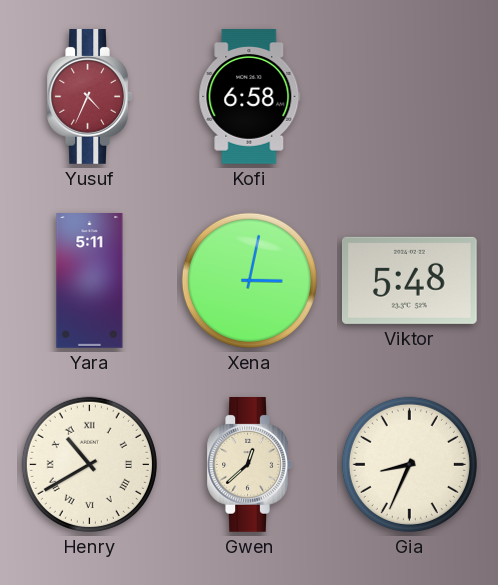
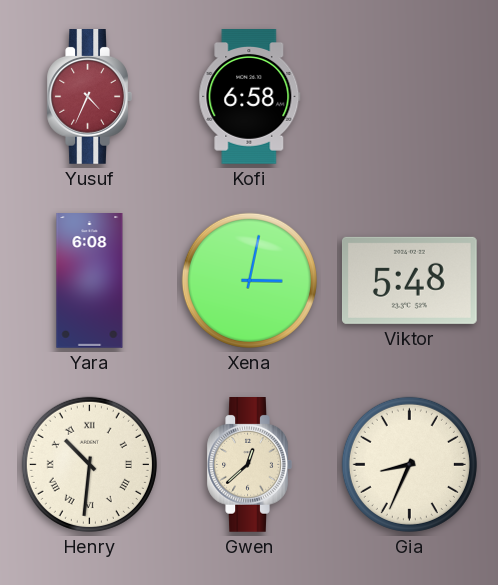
Yara: 5:11 -> 6:08 (90, 281)
Henry: 10:40 -> 10:31 (89, 464)
